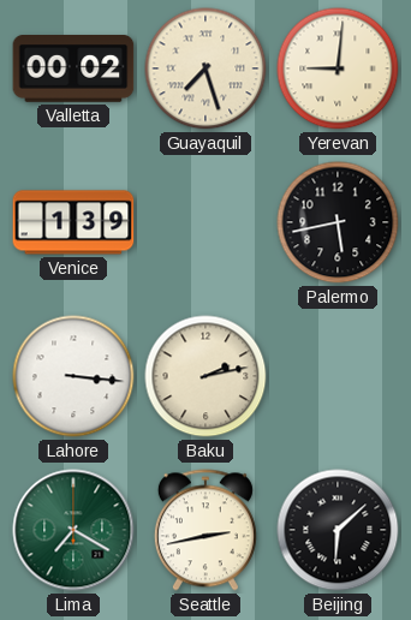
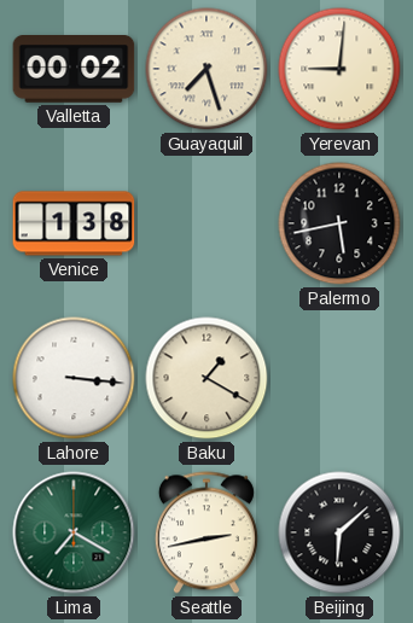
Venice: 1:39 -> 1:38 (74, 223)
Baku: 2:13 -> 1:20 (206, 378)
